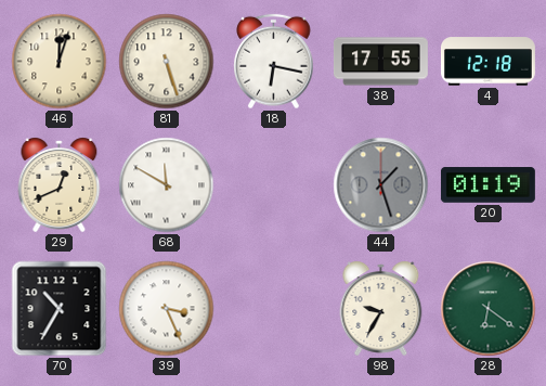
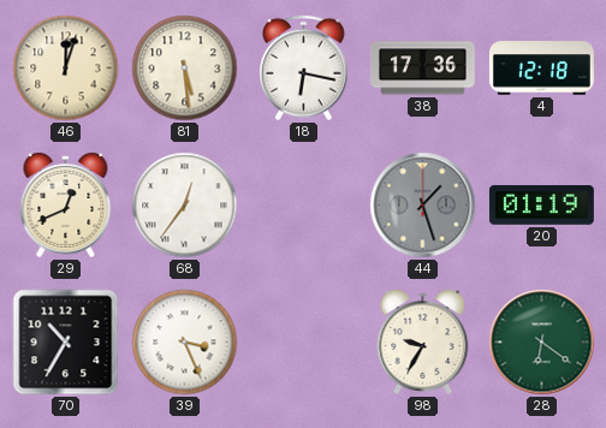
81: 5:27 -> 5:29 (185, 69)
38: 17:55 -> 17:36 (422, 69)
68: 11:50 -> 12:36 (185, 206)
